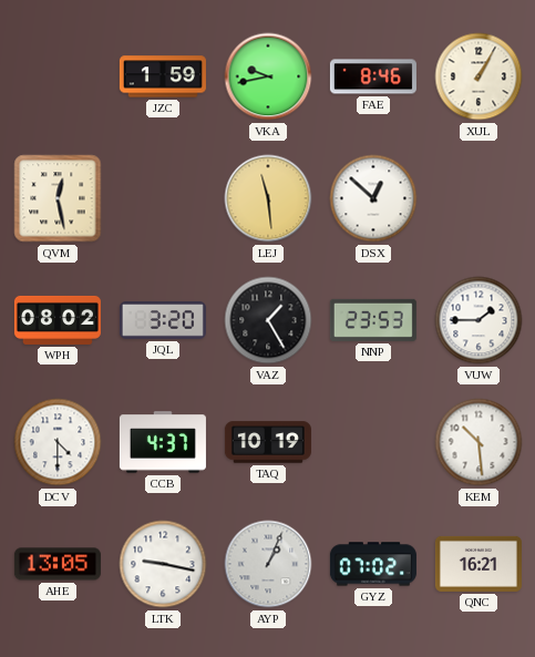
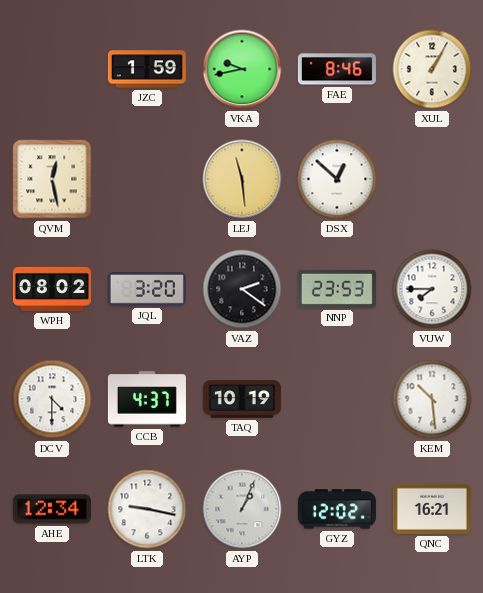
VAZ: 1:25 -> 2:21 (242, 289)
VUW: 1:45 -> 7:45 (432, 289)
AHE: 13:05 -> 12:34 (52, 509)
GYZ: 07:02 -> 12:02 (337, 509)
